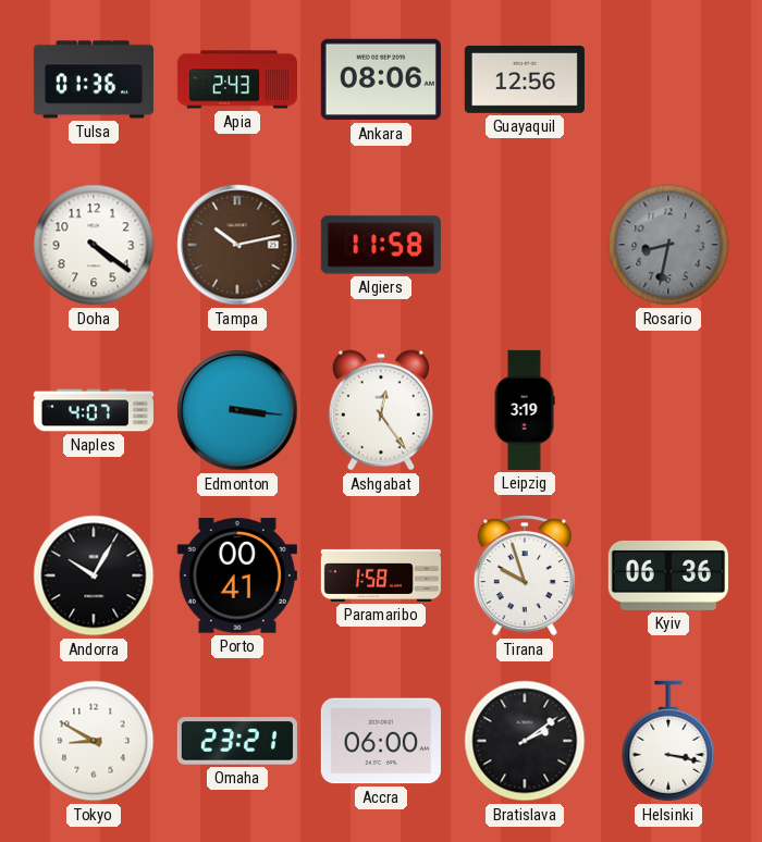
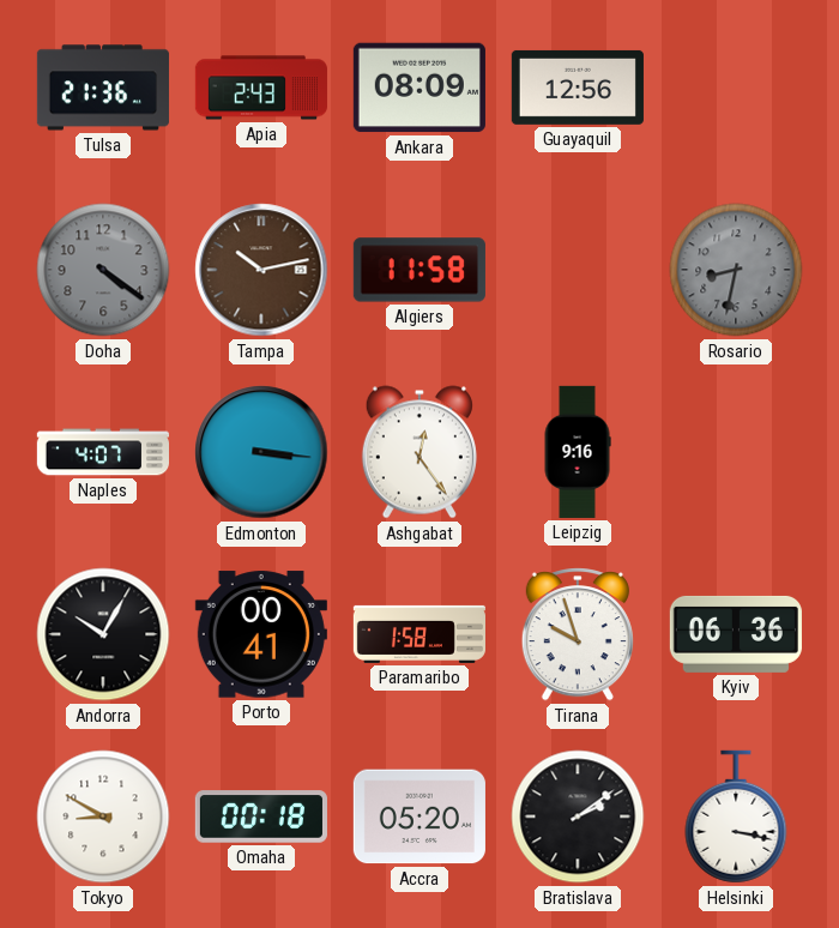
Tulsa: 01:36 -> 21:36 (103, 88)
Ankara: 08:06 -> 08:09 (419, 88)
Doha dial: white -> grey (103, 270)
Leipzig: 3:19 -> 9:16 (578, 452)
Omaha: 23:21 -> 00:18 (261, 816)
Accra: 06:00 -> 05:20 (419, 816)
